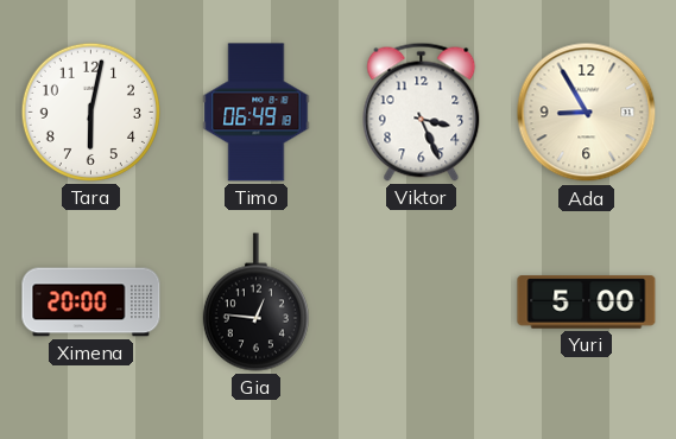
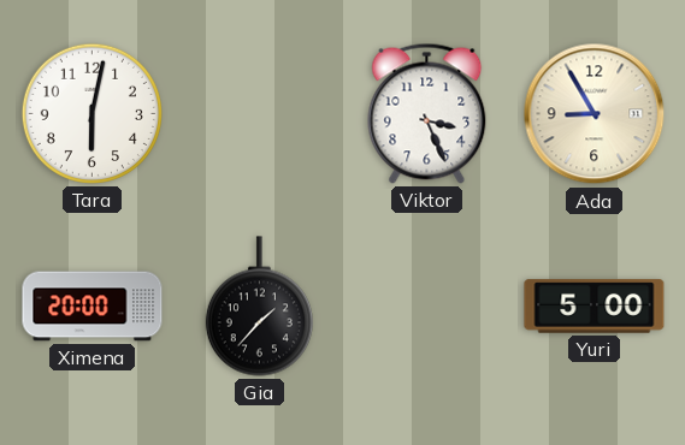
Timo: 06:49 -> none (257, 113)
Gia: 12:46 -> 1:37 (259, 307)
